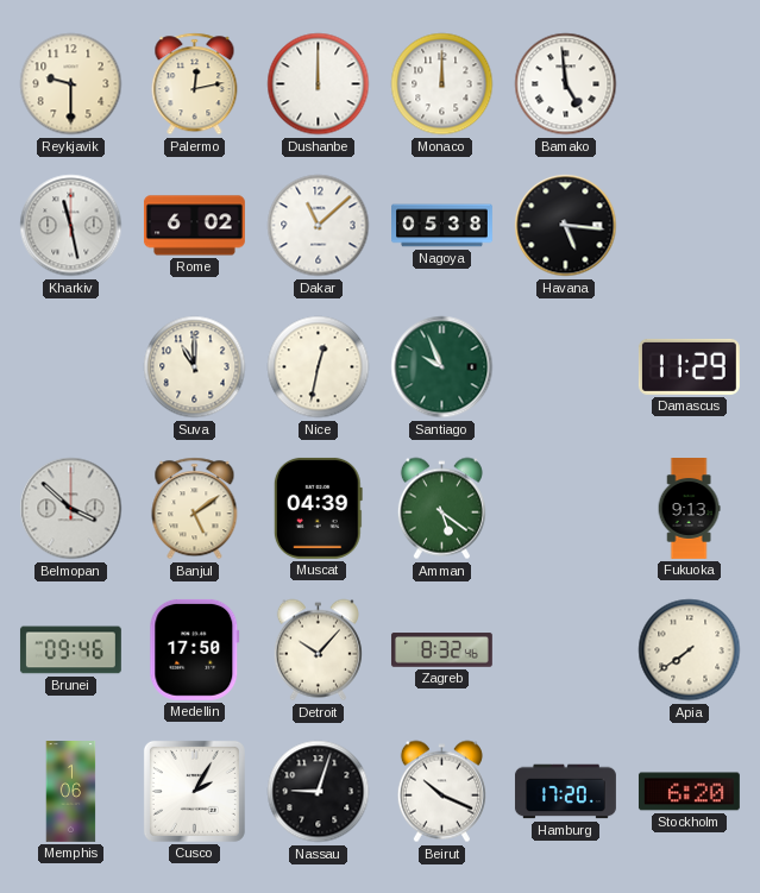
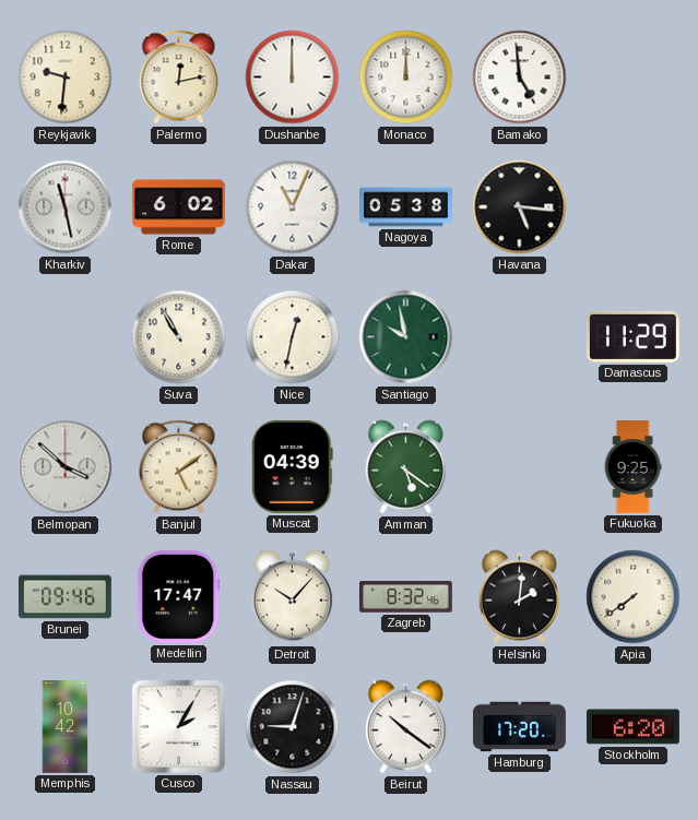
Reykjavik: 9:30 -> 9:31 (66, 78)
Dakar: 11:08 -> 11:04 (293, 207)
Suva: 11:00 -> 10:55 (179, 337)
Santiago: 9:56 -> 9:58 (406, 337)
Fukuoka: 9:13 -> 9:25 (632, 467)
Medellin: 17:50 -> 17:47 (179, 596)
Helsinki: none -> 2:01 (519, 597)
Memphis: 1:06 -> 10:42 (66, 727)
Beirut: 10:19 -> 10:21 (405, 727)
